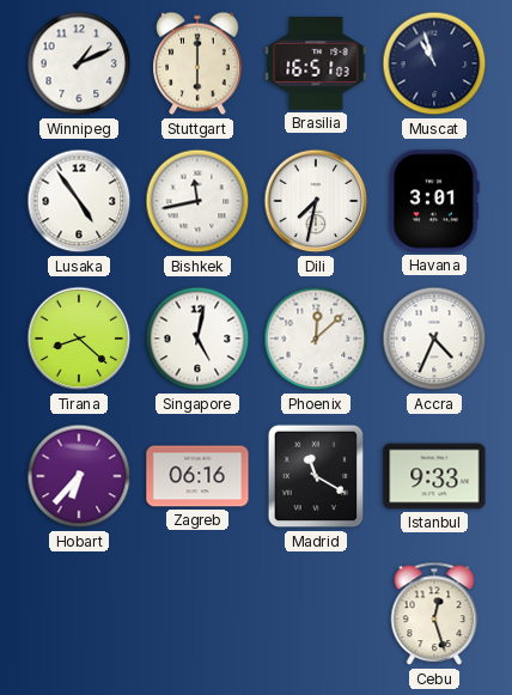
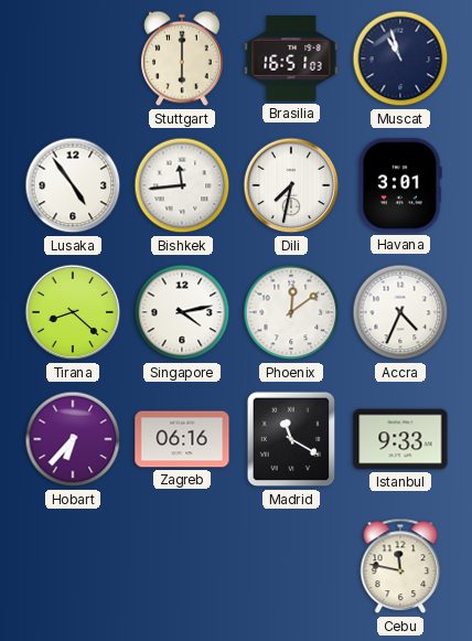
Winnipeg: 1:11 -> none (79, 63)
Bishkek: 11:43 -> 11:44 (182, 185)
Singapore: 5:02 -> 4:13 (182, 312)
Phoenix: 12:08 -> 12:09 (291, 312)
Cebu: 12:27 -> 11:47 (400, 566)
